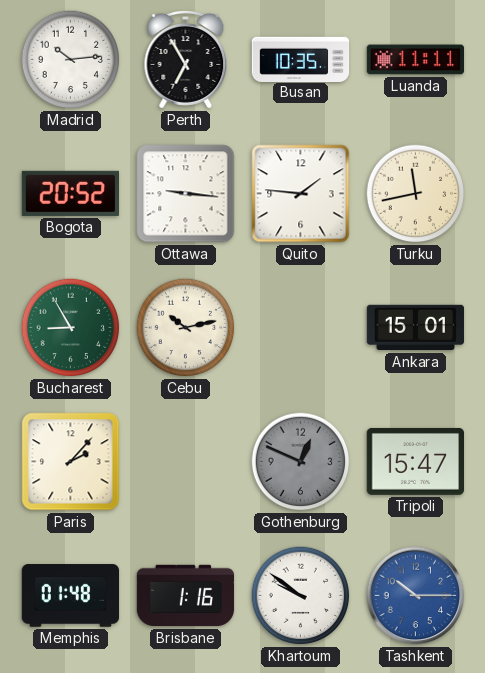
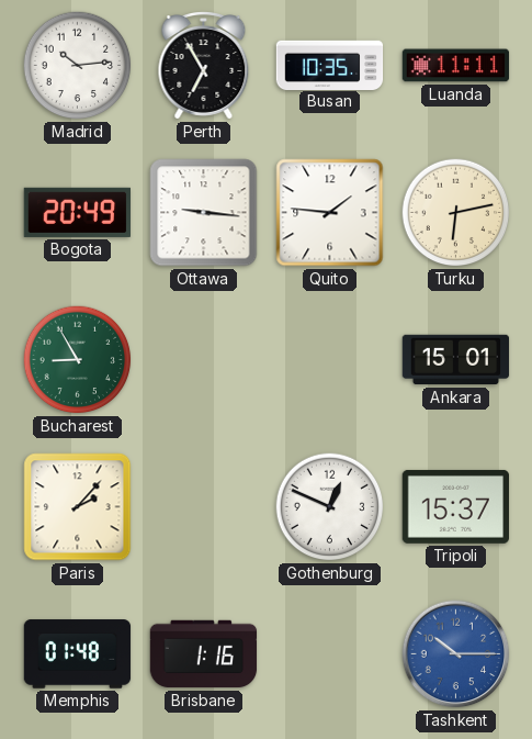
Bogota: 20:52 -> 20:49 (77, 212)
Turku: 11:43 -> 6:13 (456, 213)
Cebu: 10:13 -> none (186, 328)
Gothenburg dial: grey -> white (330, 507)
Tripoli: 15:47 -> 15:37 (455, 506)
Khartoum: 9:51 -> none (301, 596)
